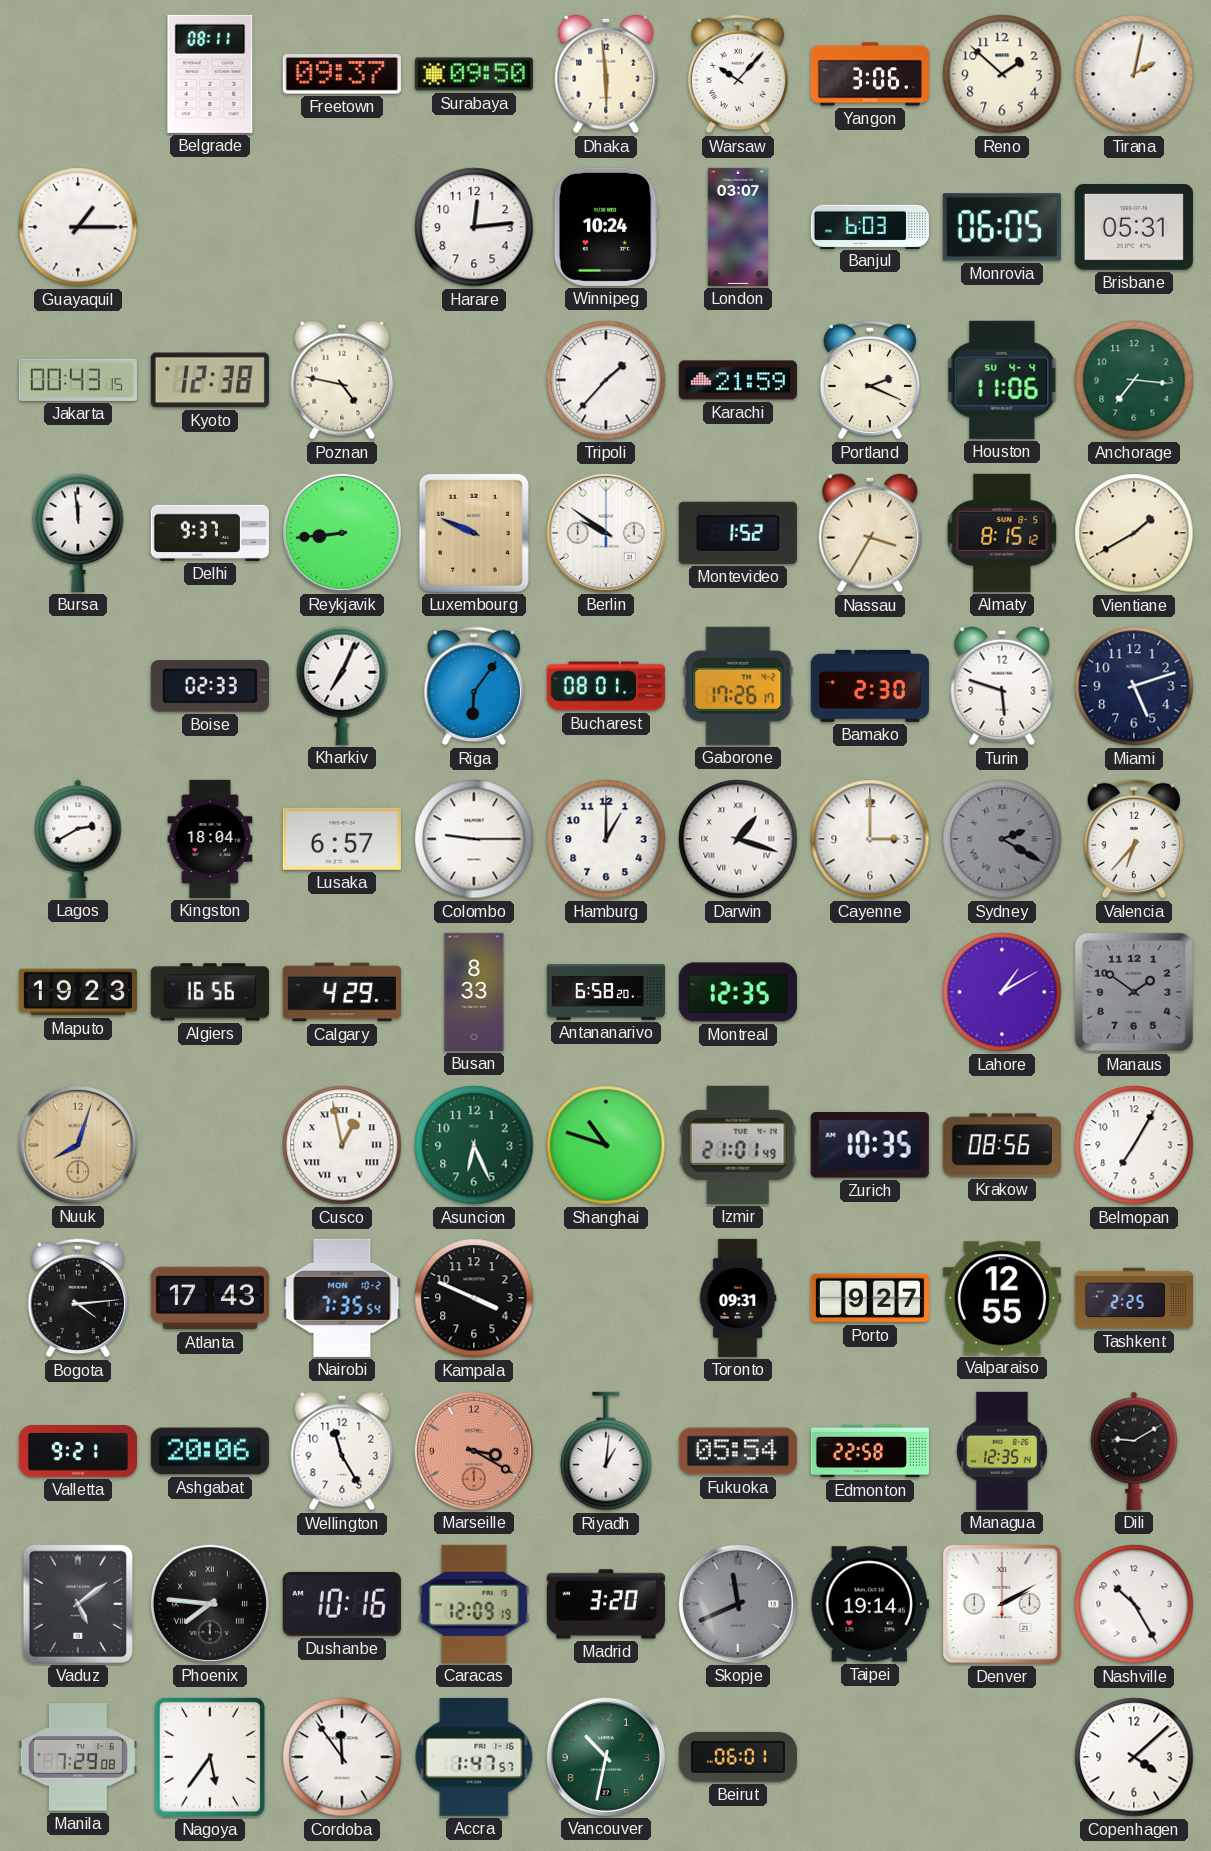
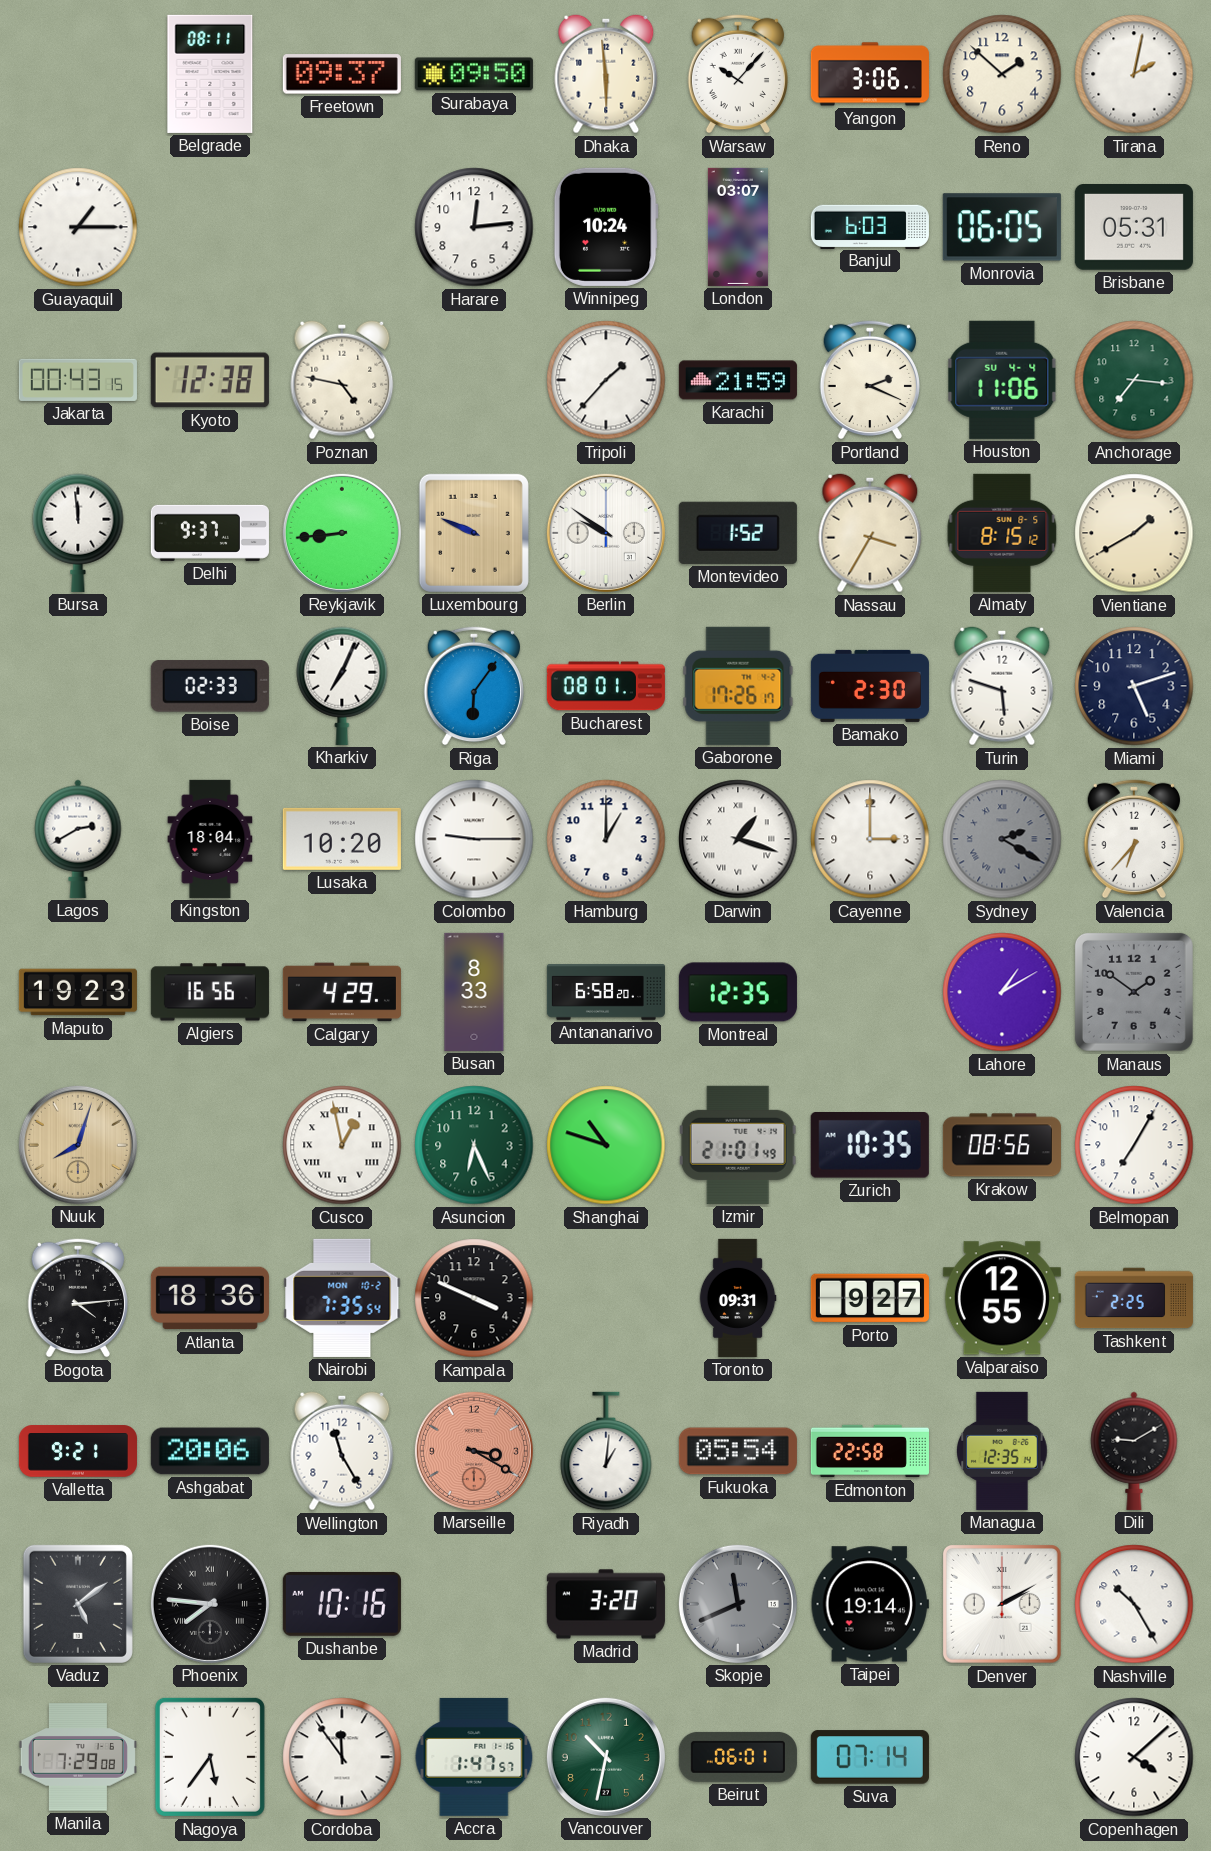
Lusaka: 6:57 -> 10:20 (342, 839)
Atlanta: 17:43 -> 18:36 (210, 1298)
Caracas: 12:09 -> none (474, 1604)
Suva: none -> 07:14 (870, 1757)
